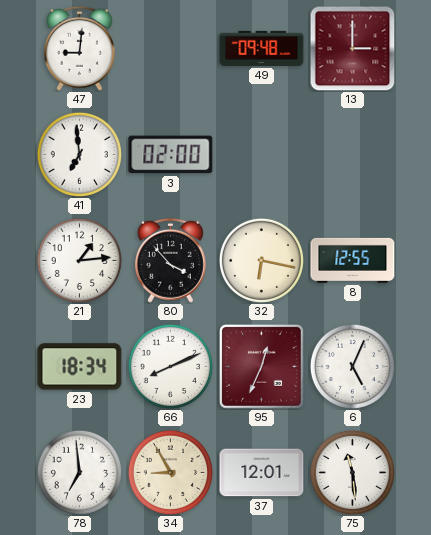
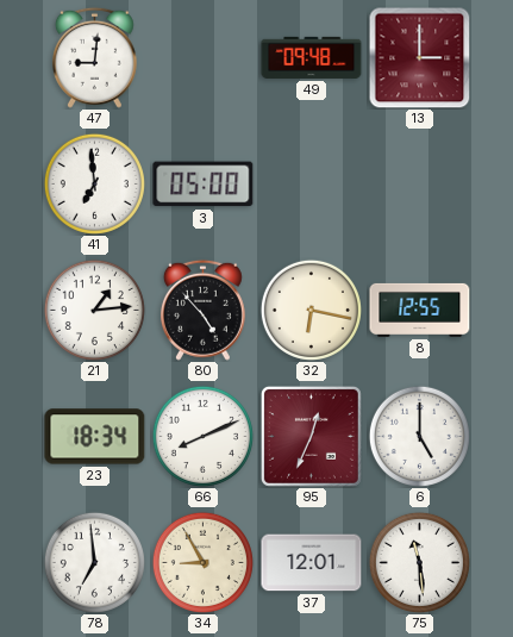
3: 02:00 -> 05:00 (204, 185)
80: 3:53 -> 4:53 (202, 310)
6: 5:04 -> 5:00 (419, 436)
